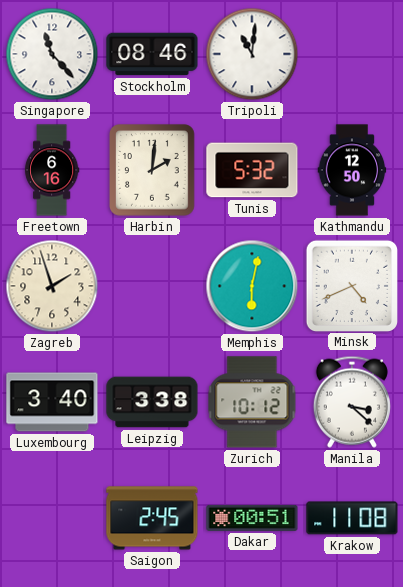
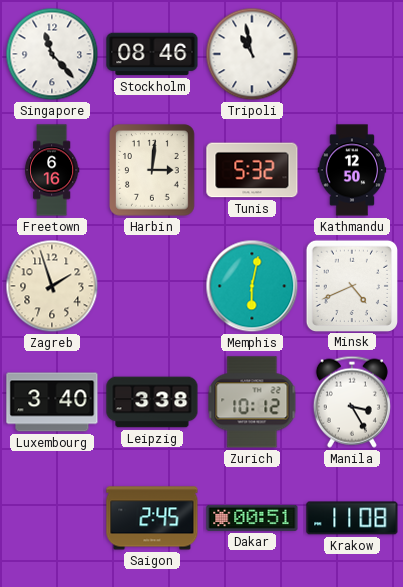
Tripoli: 11:01 -> 10:58 (252, 54)
Harbin: 2:01 -> 3:01 (152, 170)
Manila: 3:22 -> 3:25 (352, 402)
